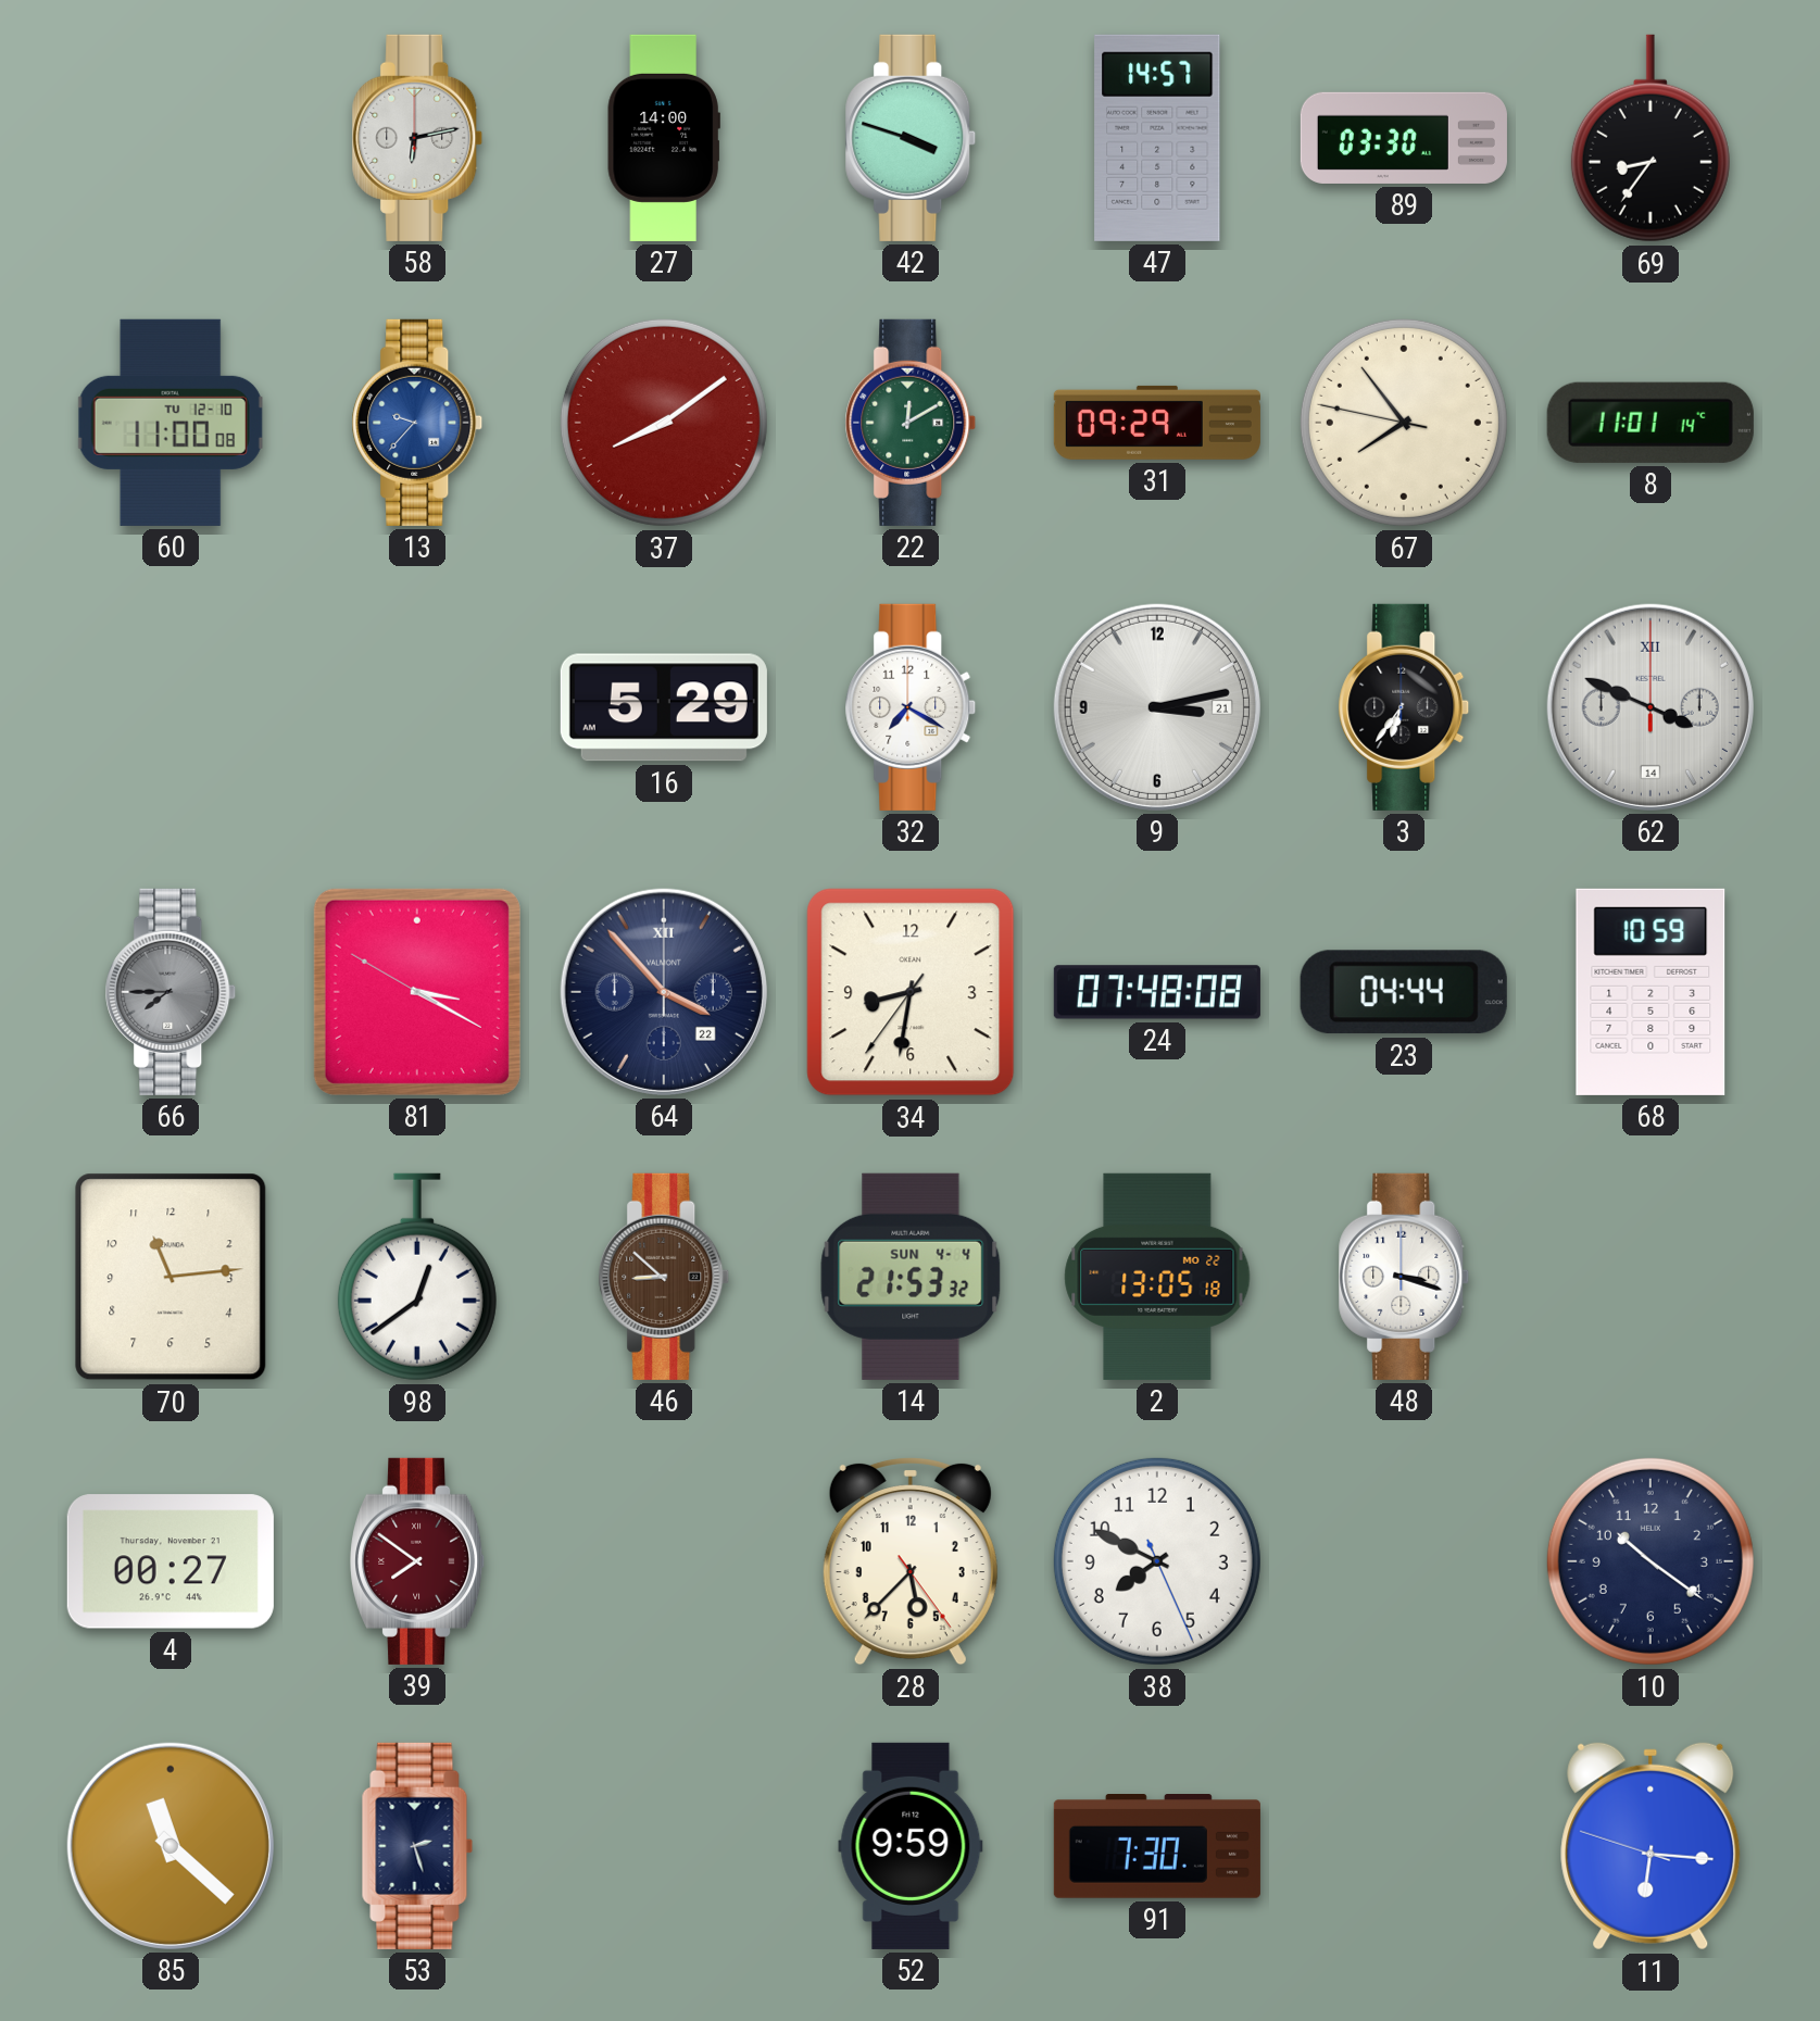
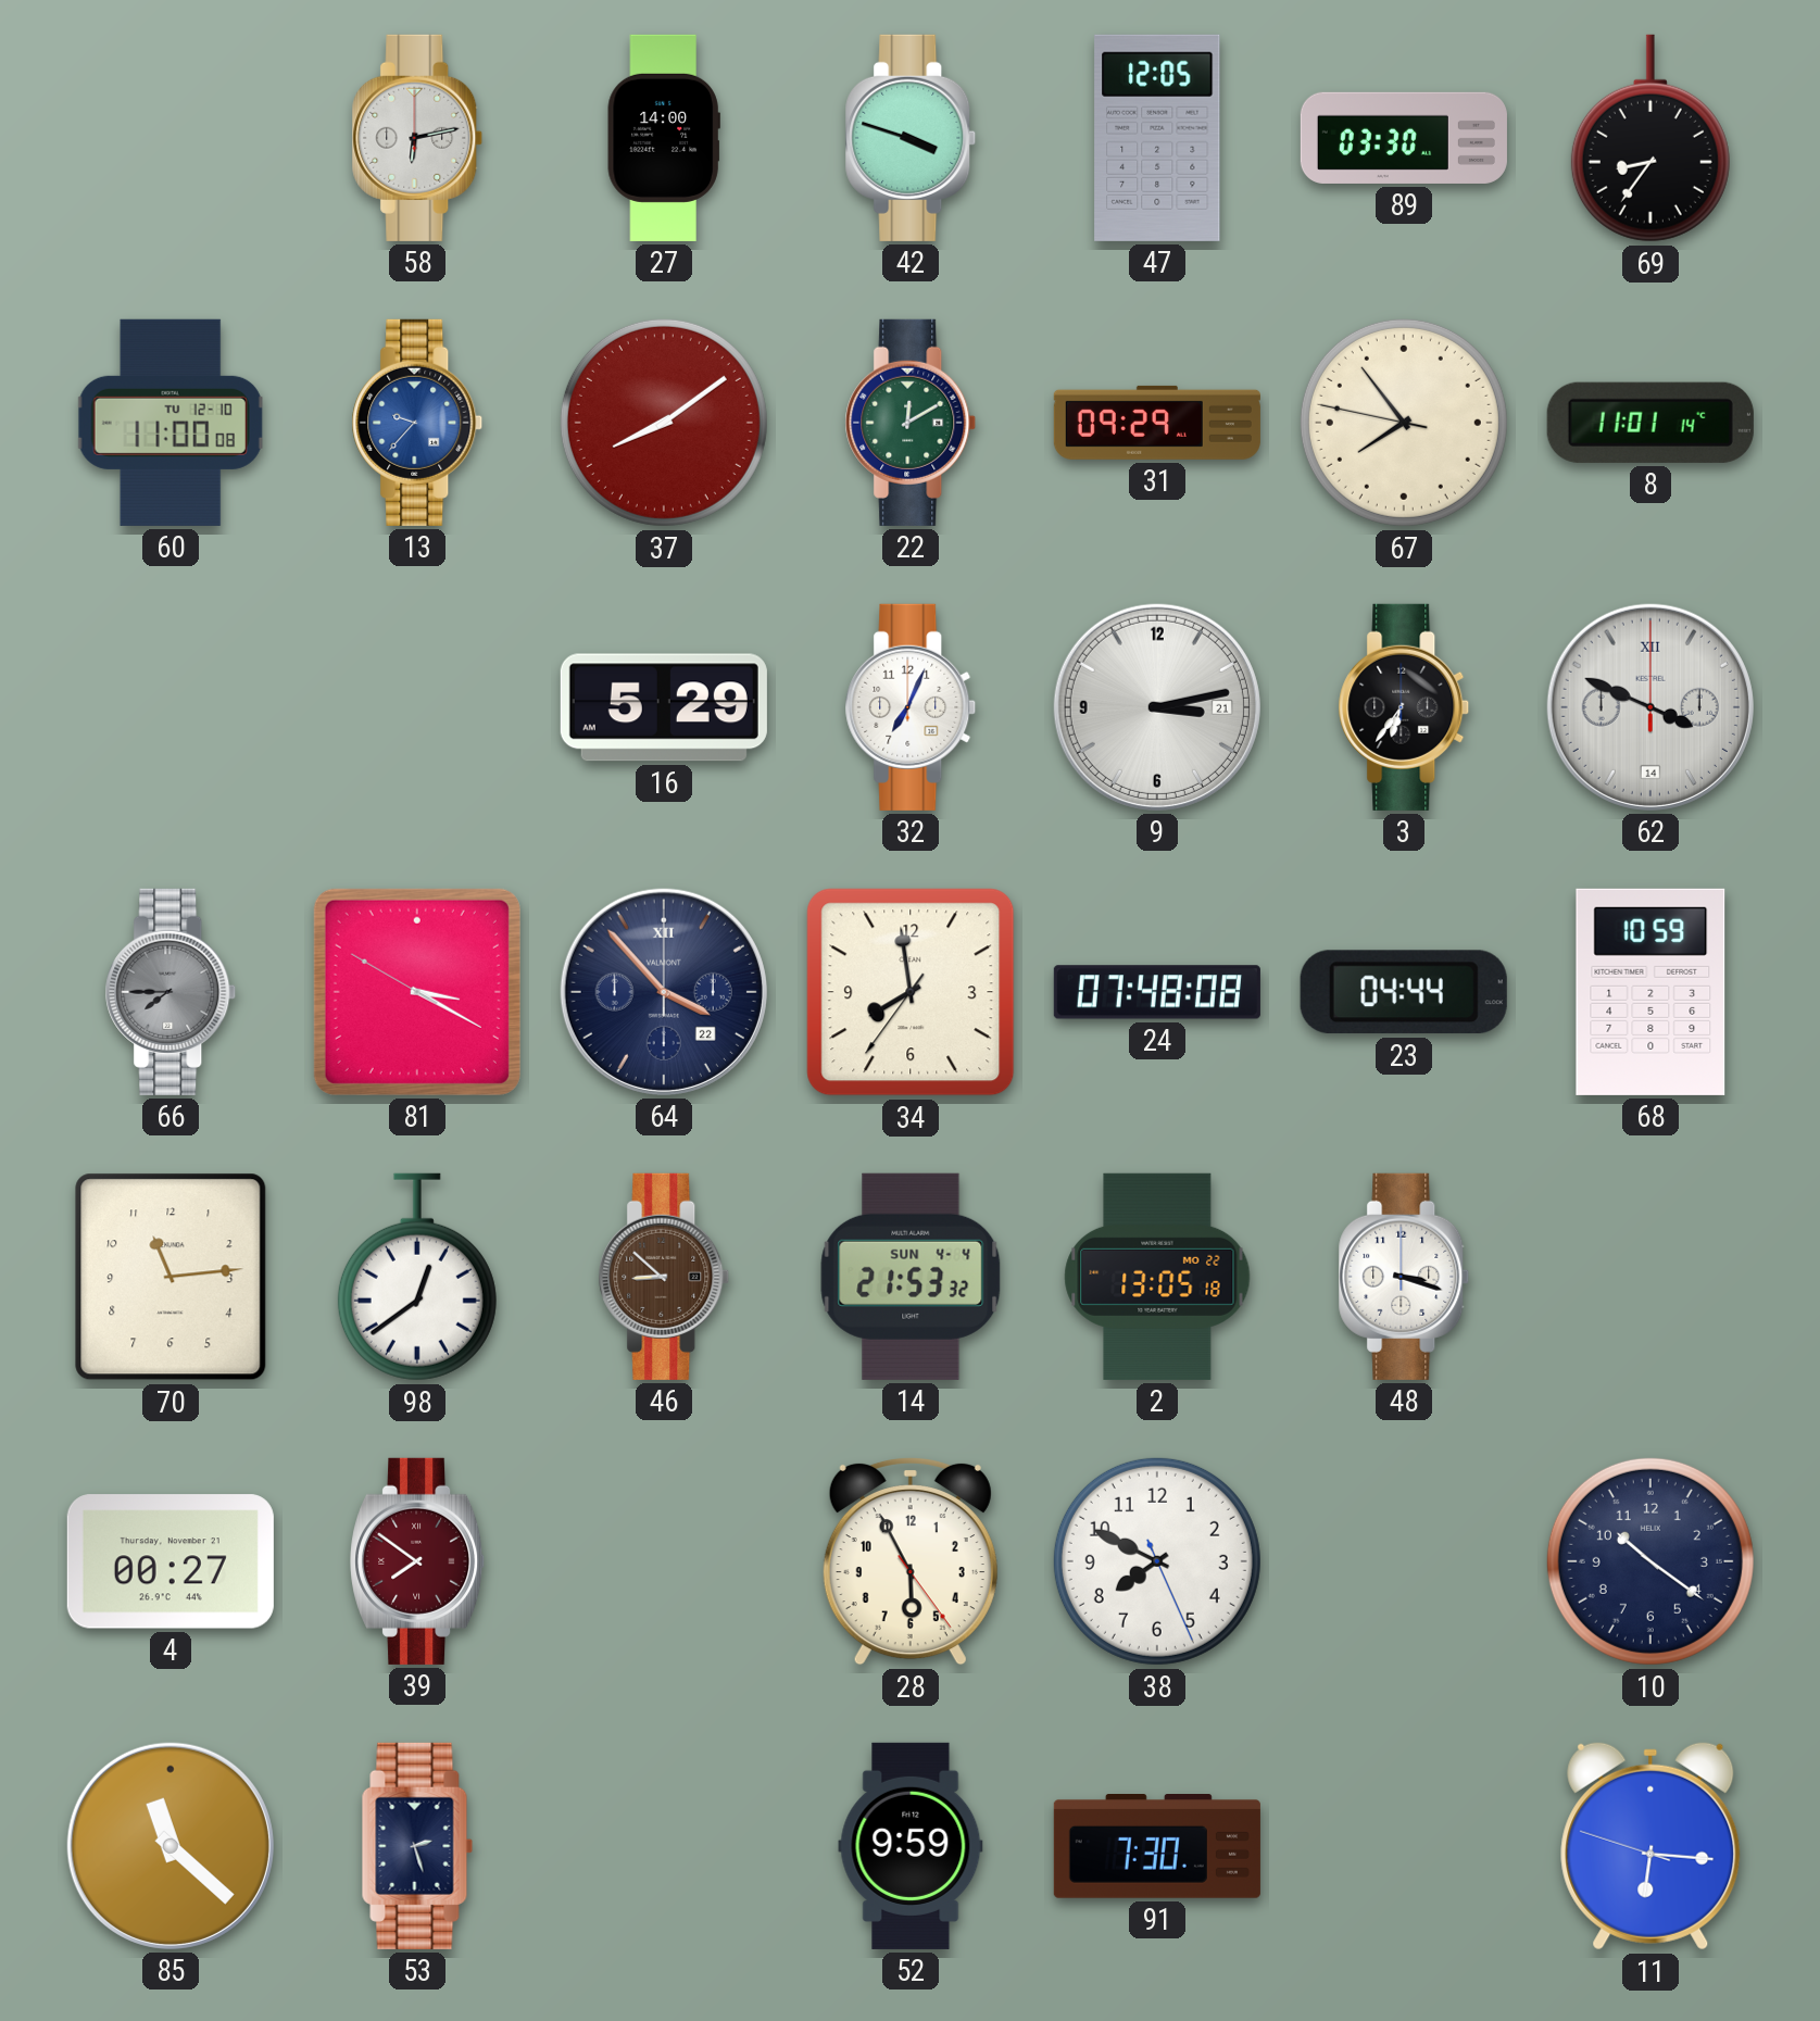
47: 14:57 -> 12:05 (1157, 138)
32: 7:20 -> 7:04 (911, 707)
34: 8:31 -> 7:58 (911, 992)
28: 5:37 -> 5:55 (911, 1561)
